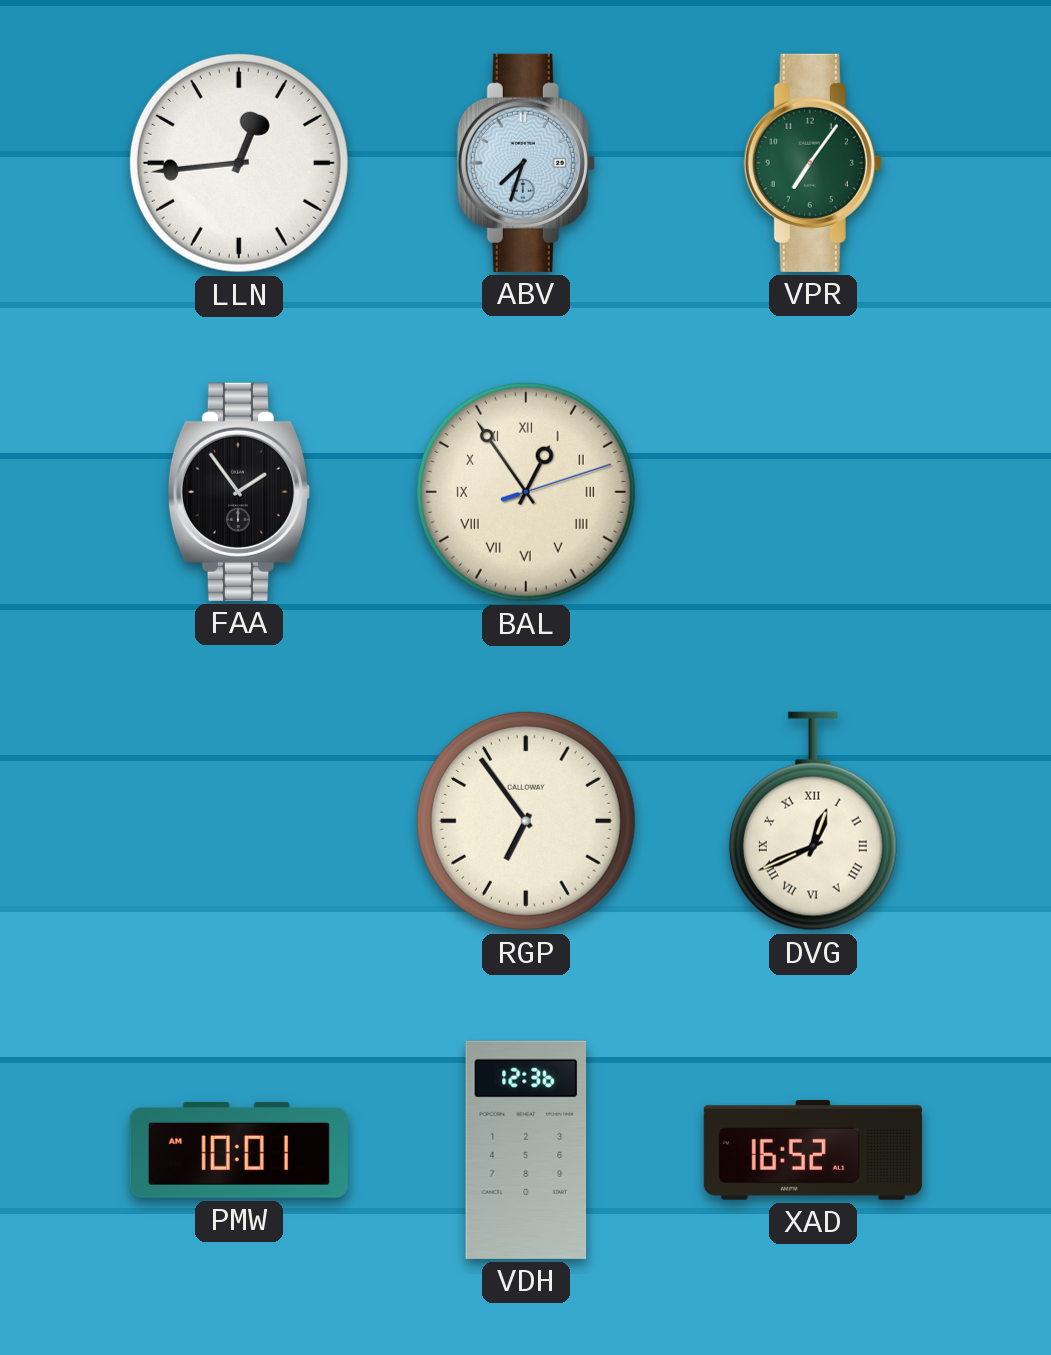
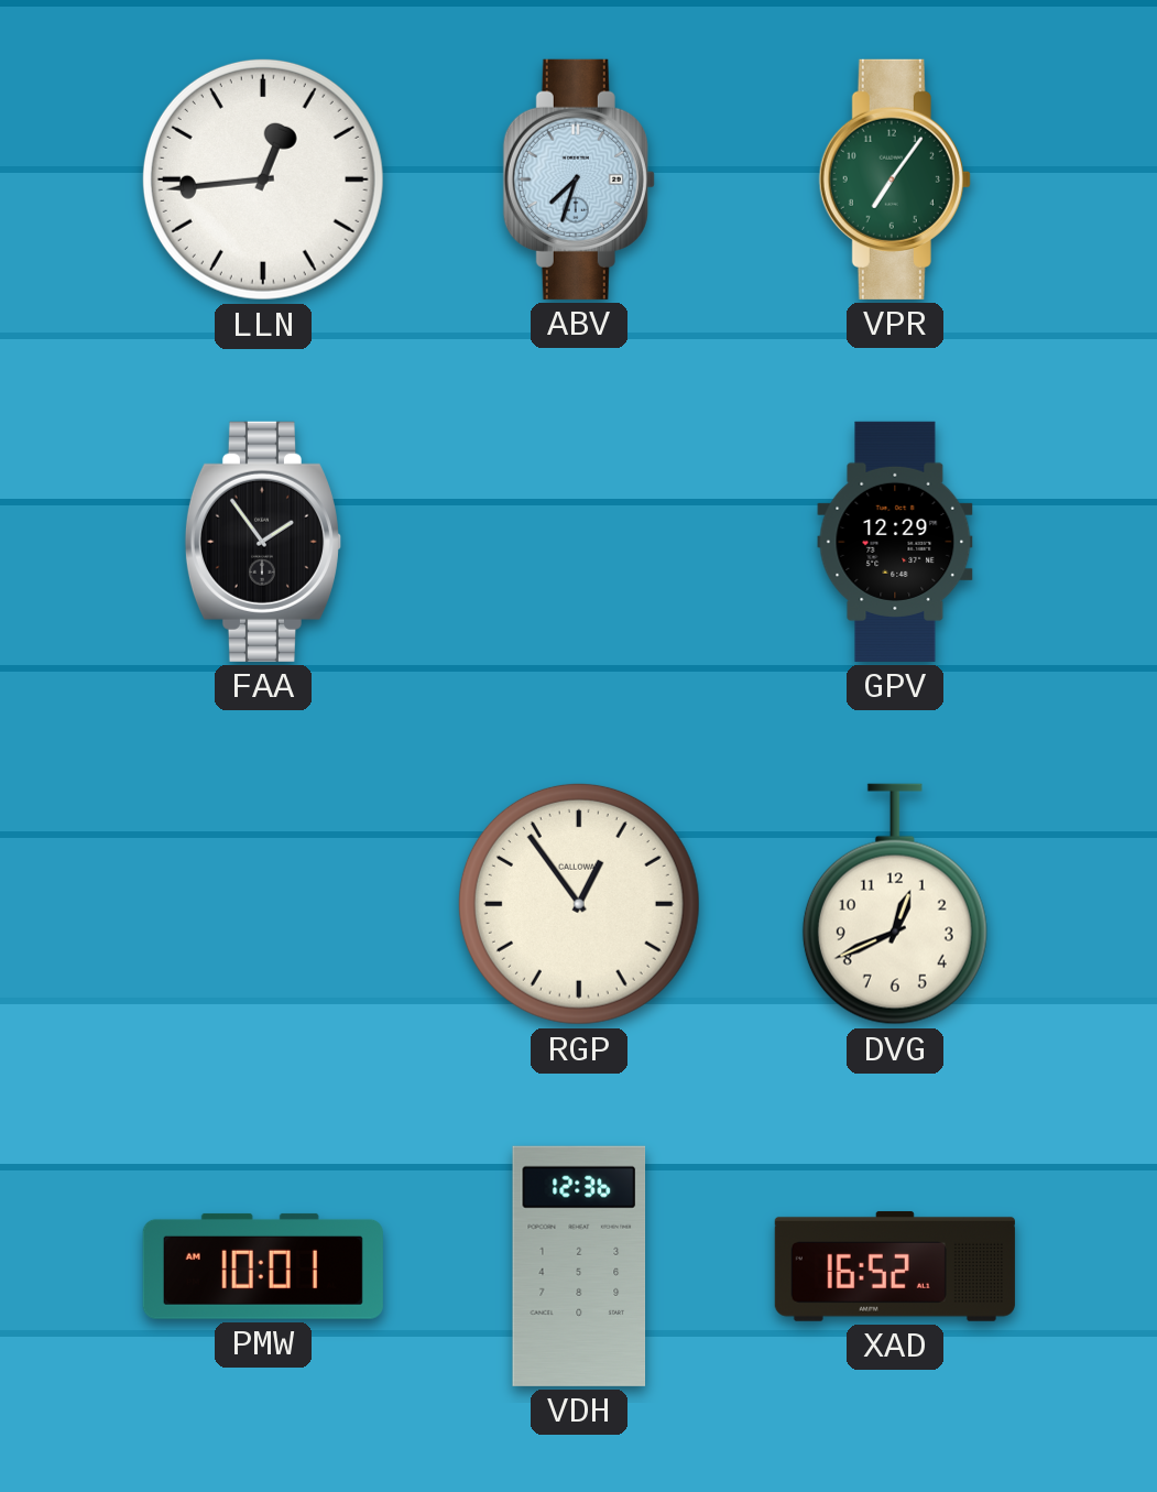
BAL: 12:54 -> none (526, 492)
GPV: none -> 12:29 (895, 542)
RGP: 6:54 -> 12:54 (579, 904)
DVG numerals: Roman -> Arabic (895, 904)
